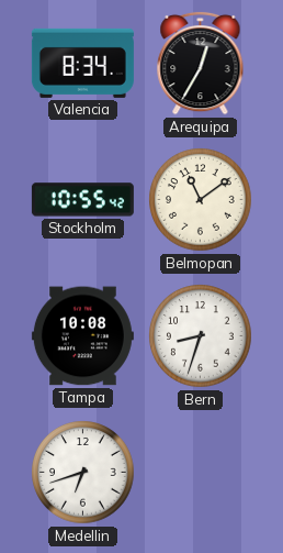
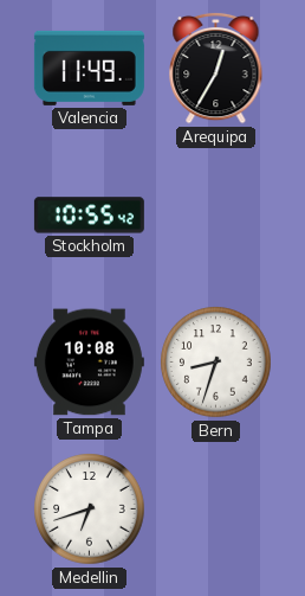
Valencia: 8:34 -> 11:49 (89, 68)
Belmopan: 11:09 -> none (201, 200)
